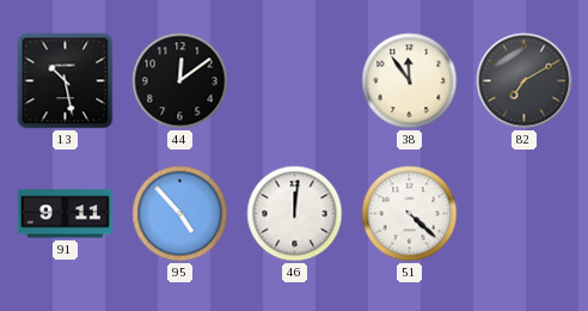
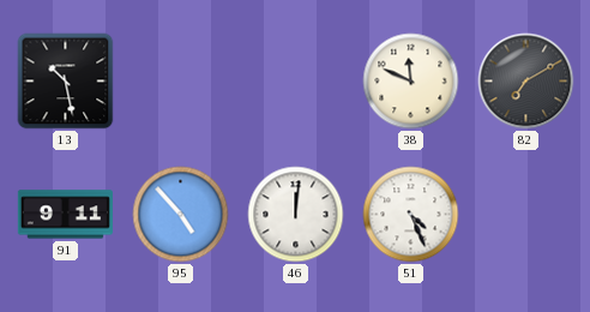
44: 12:09 -> none (180, 81)
38: 11:54 -> 11:49 (411, 82)
51: 4:22 -> 4:26 (411, 215)
